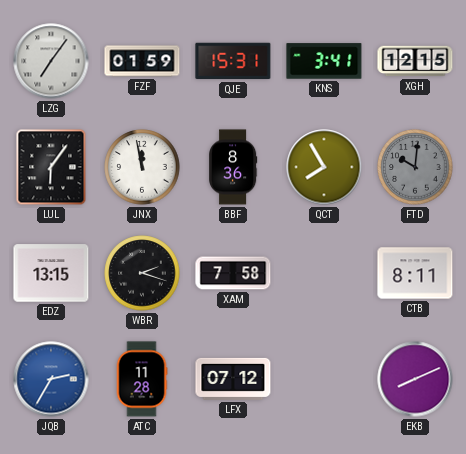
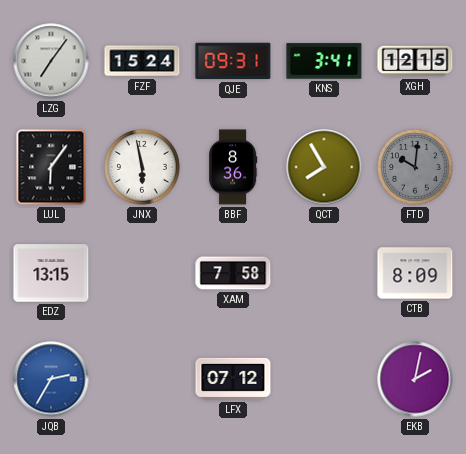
FZF: 01:59 -> 15:24 (142, 61)
QJE: 15:31 -> 09:31 (233, 61)
JNX: 11:58 -> 5:58 (142, 167)
WBR: 2:18 -> none (142, 273)
CTB: 8:11 -> 8:09 (415, 273)
ATC: 11:28 -> none (142, 379)
EKB: 8:11 -> 2:02 (415, 379)
